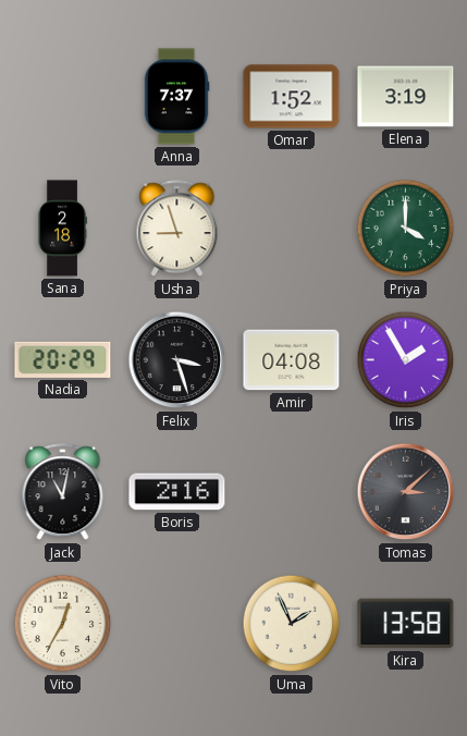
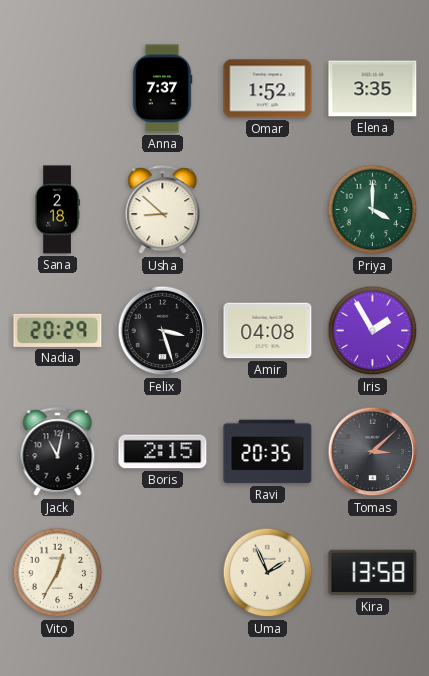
Elena: 3:19 -> 3:35 (373, 89)
Usha: 8:57 -> 8:52 (163, 210)
Boris: 2:16 -> 2:15 (163, 452)
Ravi: none -> 20:35 (268, 452)
